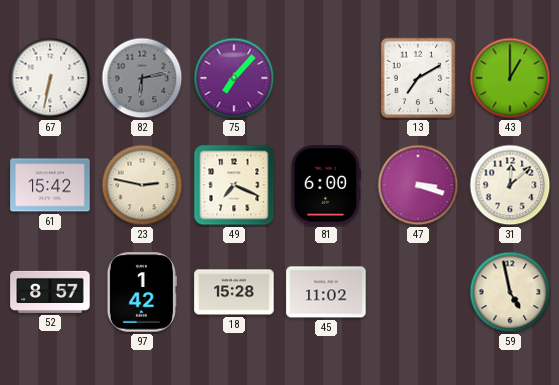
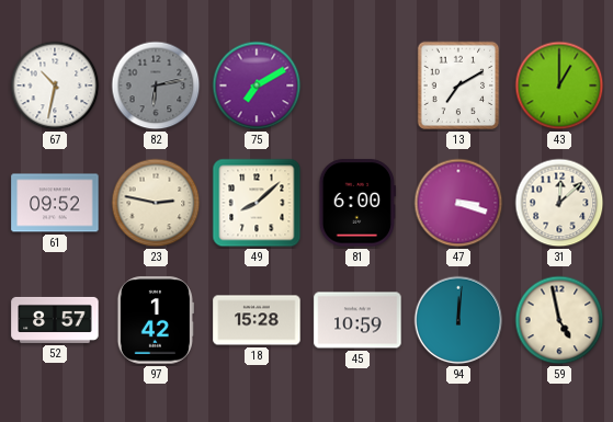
67: 6:32 -> 10:32 (55, 85)
75: 7:07 -> 7:10 (257, 85)
61: 15:42 -> 09:52 (55, 203)
49: 7:19 -> 8:08 (257, 203)
45: 11:02 -> 10:59 (357, 320)
94: none -> 12:01 (458, 320)
